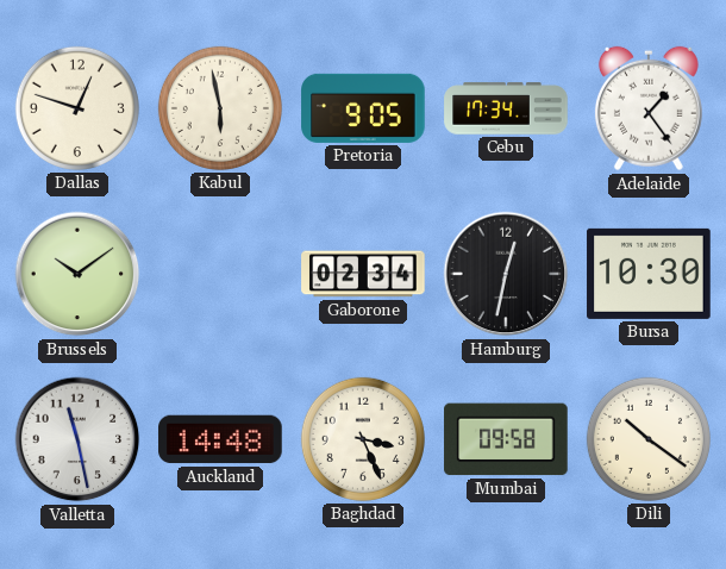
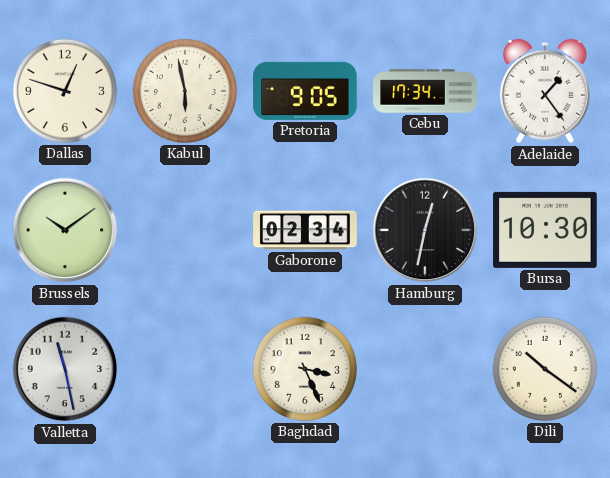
Auckland: 14:48 -> none (220, 439)
Mumbai: 09:58 -> none (506, 439)
